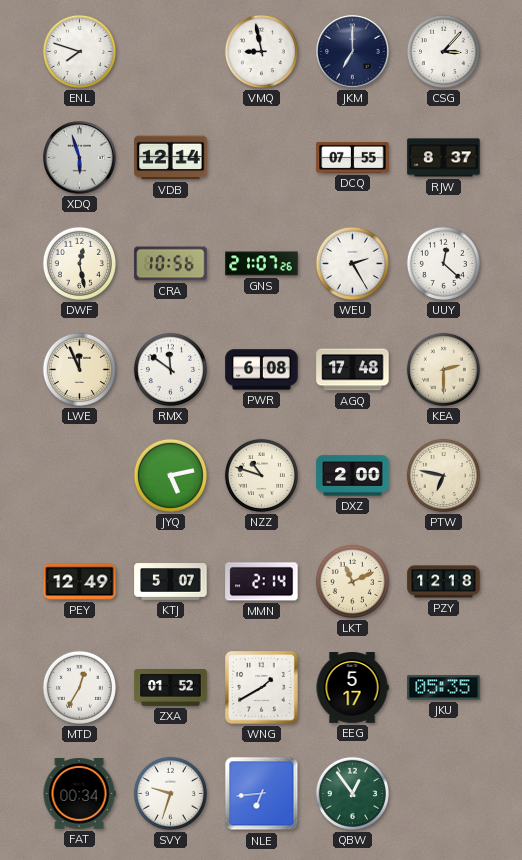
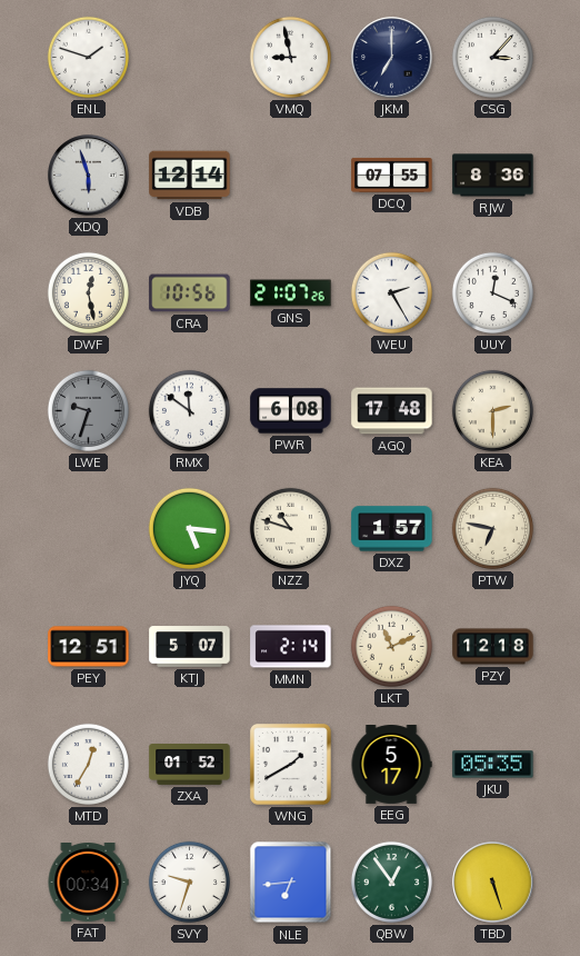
ENL: 7:48 -> 1:48 (88, 57)
RJW: 8:37 -> 8:36 (493, 176)
UUY: 12:22 -> 12:19 (492, 292)
LWE: 11:56 -> 9:33 (88, 410)
LWE dial: cream -> grey (88, 410)
JYQ: 5:13 -> 5:16 (189, 528)
DXZ: 2:00 -> 1:57 (392, 529)
PEY: 12:49 -> 12:51 (89, 647)
TBD: none -> 5:27 (493, 883)
